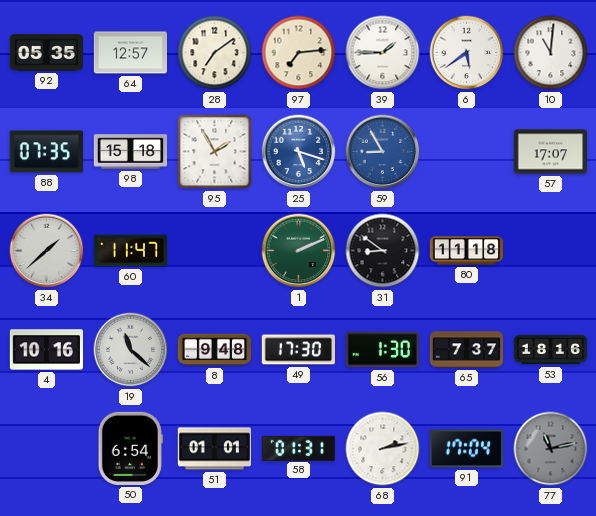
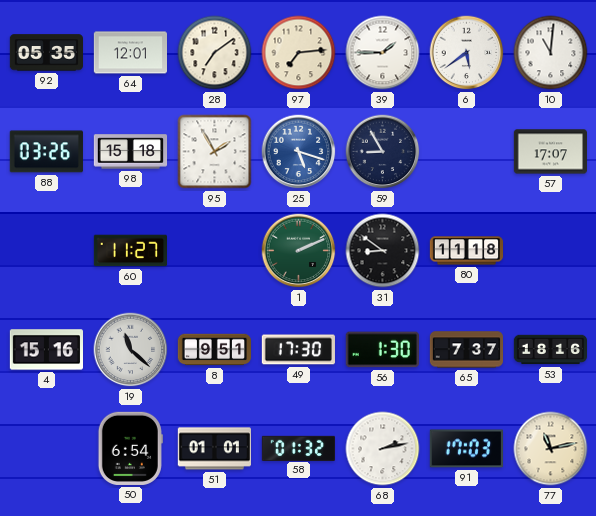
64: 12:57 -> 12:01 (130, 53)
88: 07:35 -> 03:26 (46, 152)
59 dial: blue -> navy (383, 152)
34: 1:38 -> none (47, 251)
60: 11:47 -> 11:27 (130, 251)
4: 10:16 -> 15:16 (46, 350)
8: 9:48 -> 9:51 (215, 350)
58: 01:31 -> 01:32 (298, 448)
91: 17:04 -> 17:03 (466, 449)
77 dial: grey -> cream (551, 449)
